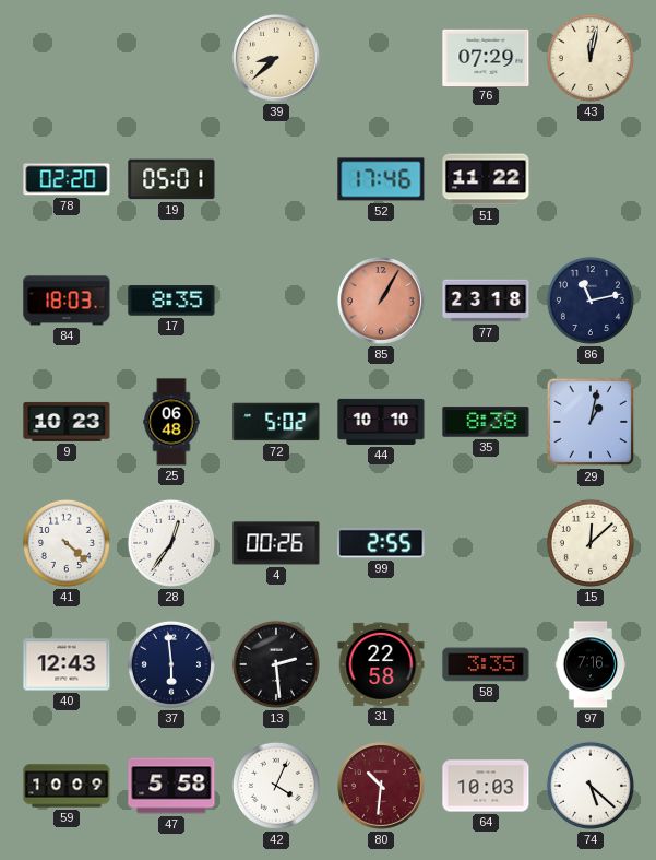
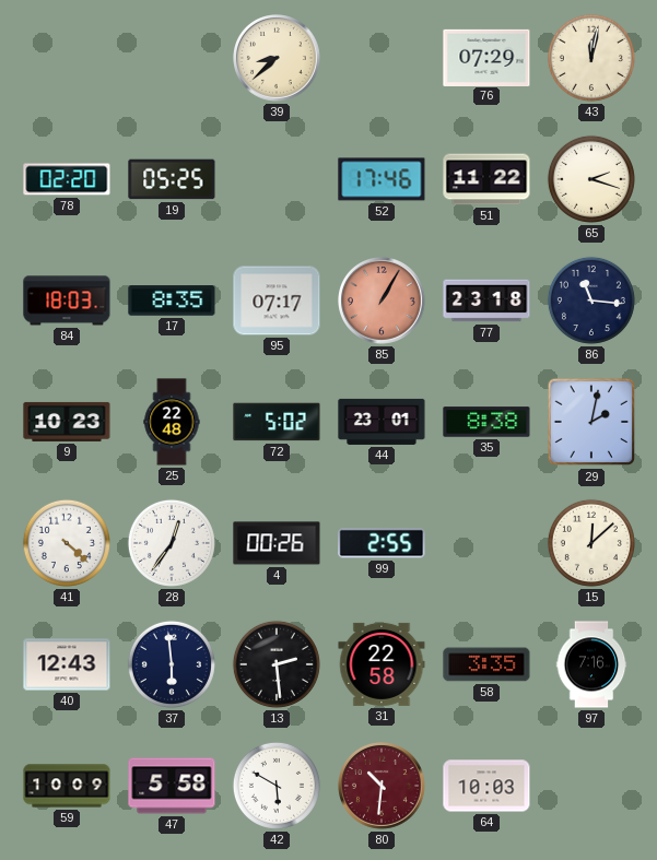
19: 05:01 -> 05:25 (172, 179)
65: none -> 2:18 (591, 179)
95: none -> 07:17 (277, 301)
86: 11:13 -> 11:16 (591, 301)
25: 06:48 -> 22:48 (172, 422)
44: 10:10 -> 23:01 (382, 422)
29: 1:02 -> 2:02 (591, 422)
42: 4:04 -> 5:50 (277, 786)
74: 5:22 -> none (591, 786)
